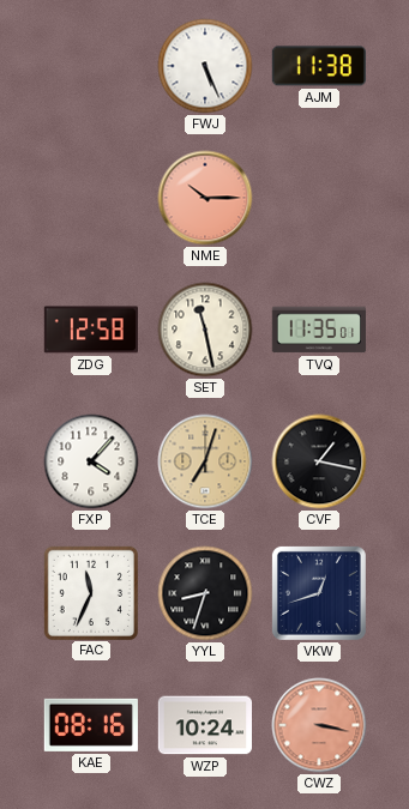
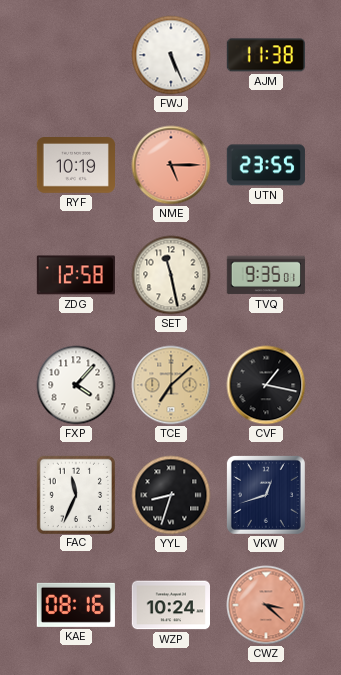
RYF: none -> 10:19 (75, 166)
NME: 10:15 -> 5:15 (171, 165)
UTN: none -> 23:55 (266, 165)
TVQ: 11:35 -> 9:35 (266, 275)
TCE: 7:03 -> 7:08 (171, 385)
CWZ: 3:17 -> 3:22 (266, 605)
